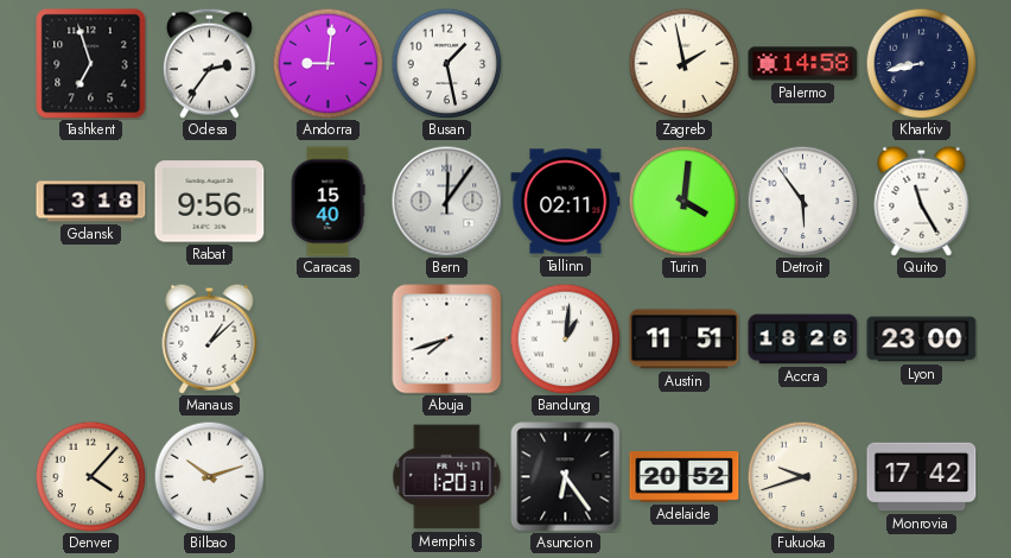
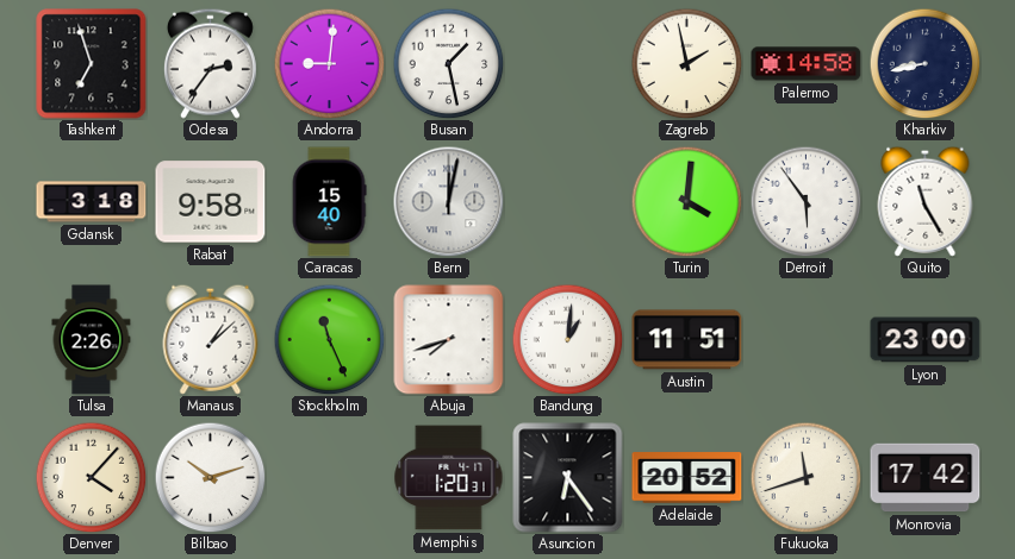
Rabat: 9:56 -> 9:58 (211, 202)
Bern: 12:06 -> 12:02 (448, 201)
Tallinn: 02:11 -> none (566, 202)
Tulsa: none -> 2:26 (92, 340)
Stockholm: none -> 11:26 (329, 339)
Accra: 18:26 -> none (803, 340)
Fukuoka: 9:42 -> 11:42 (805, 477)
